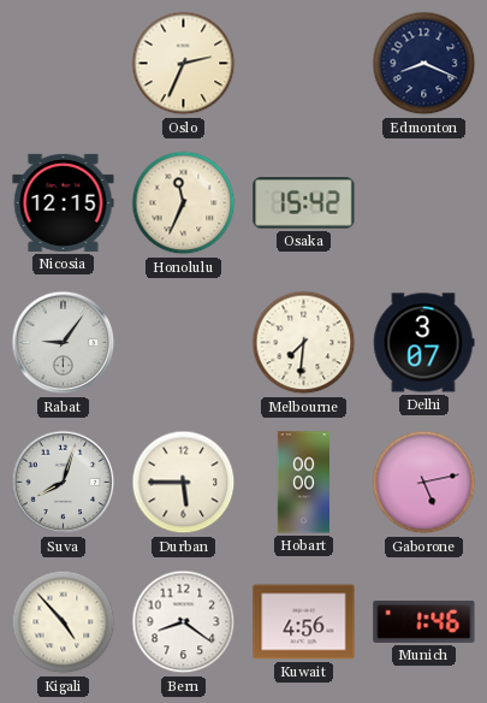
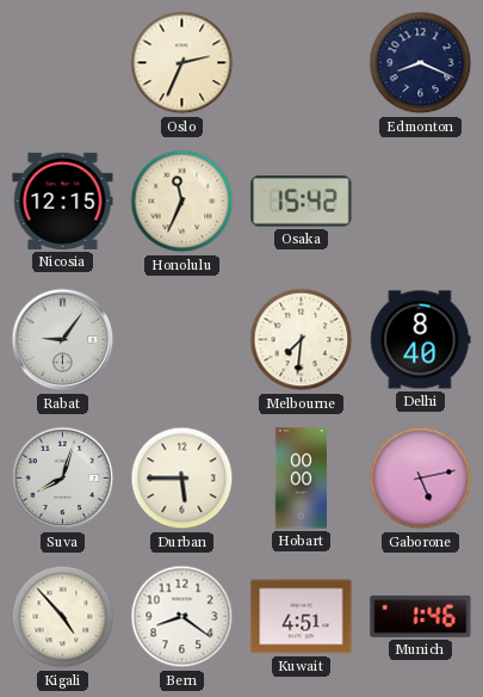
Delhi: 3:07 -> 8:40 (421, 340)
Kuwait: 4:56 -> 4:51 (302, 617)
